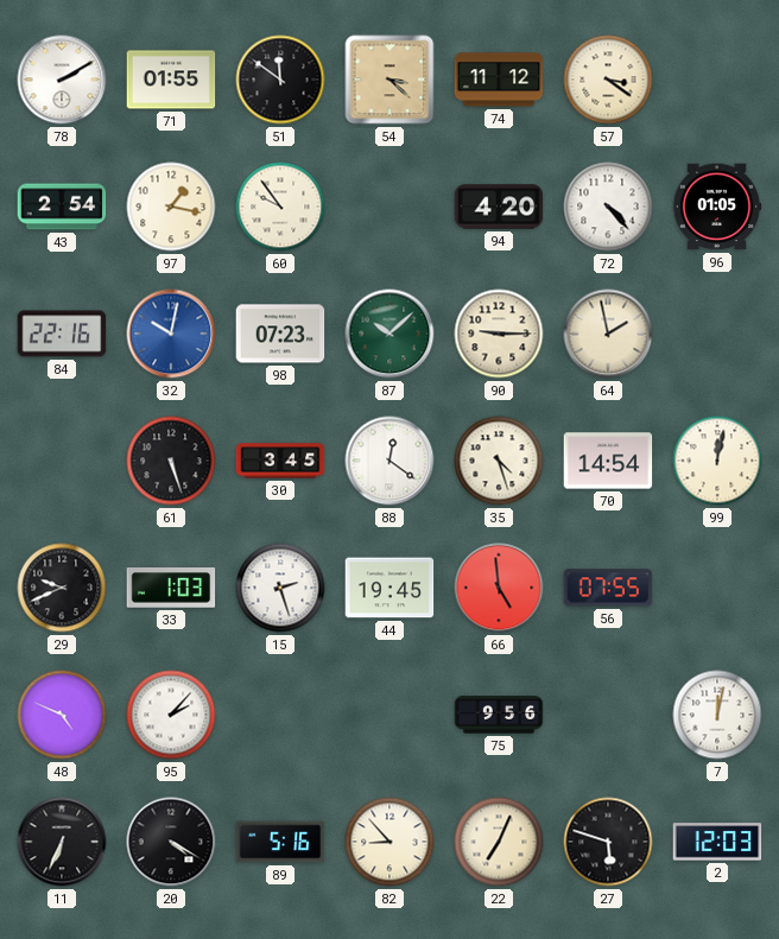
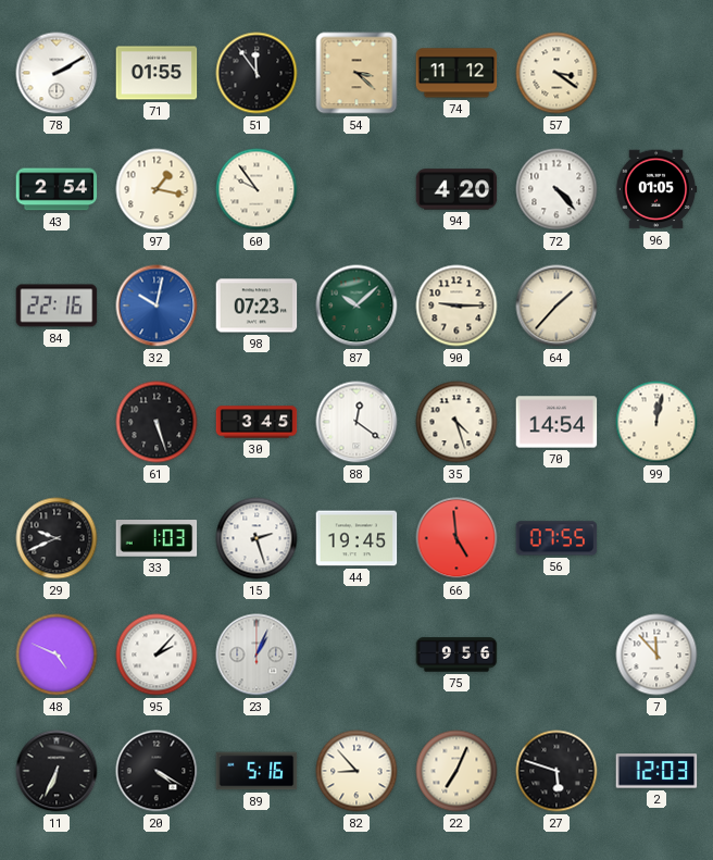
51: 11:51 -> 11:54 (257, 73)
64: 1:58 -> 1:37 (556, 306)
23: none -> 1:04 (257, 655)
7: 12:02 -> 11:53 (656, 655)
